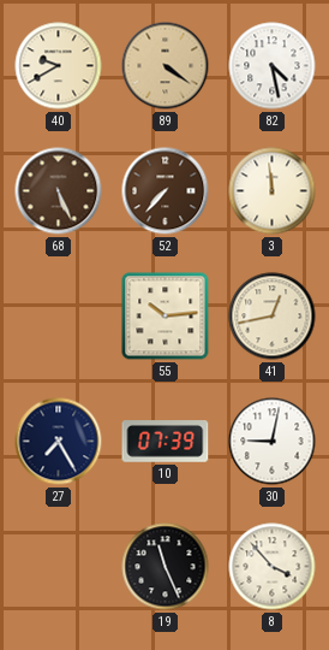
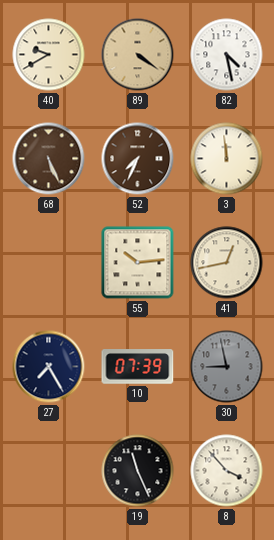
52: 7:37 -> 7:34 (138, 159)
30: 9:02 -> 8:58 (227, 367)
30 dial: white -> grey (227, 367)
